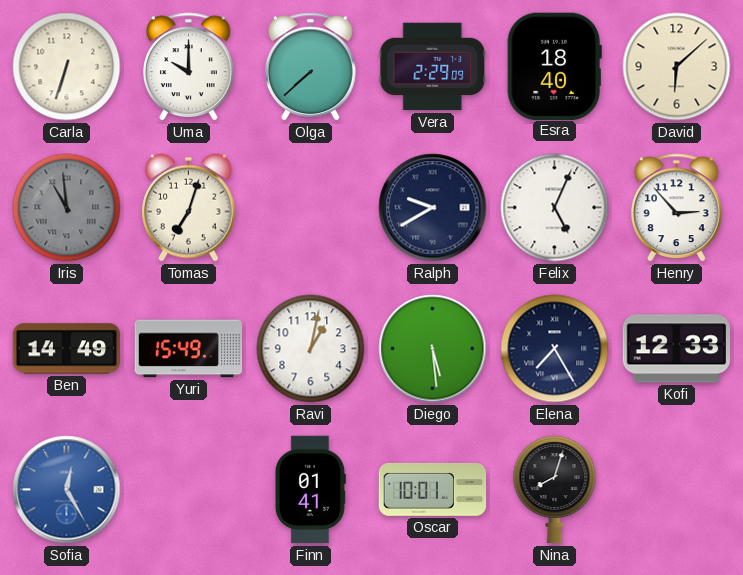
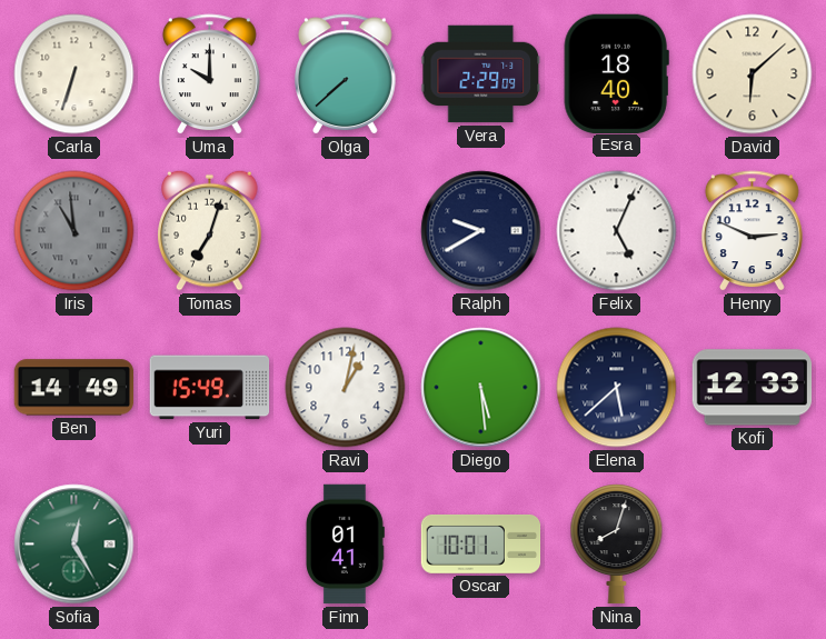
Henry: 2:53 -> 2:49 (752, 231)
Elena: 7:25 -> 5:38 (617, 388)
Sofia dial: blue -> green (74, 545)
